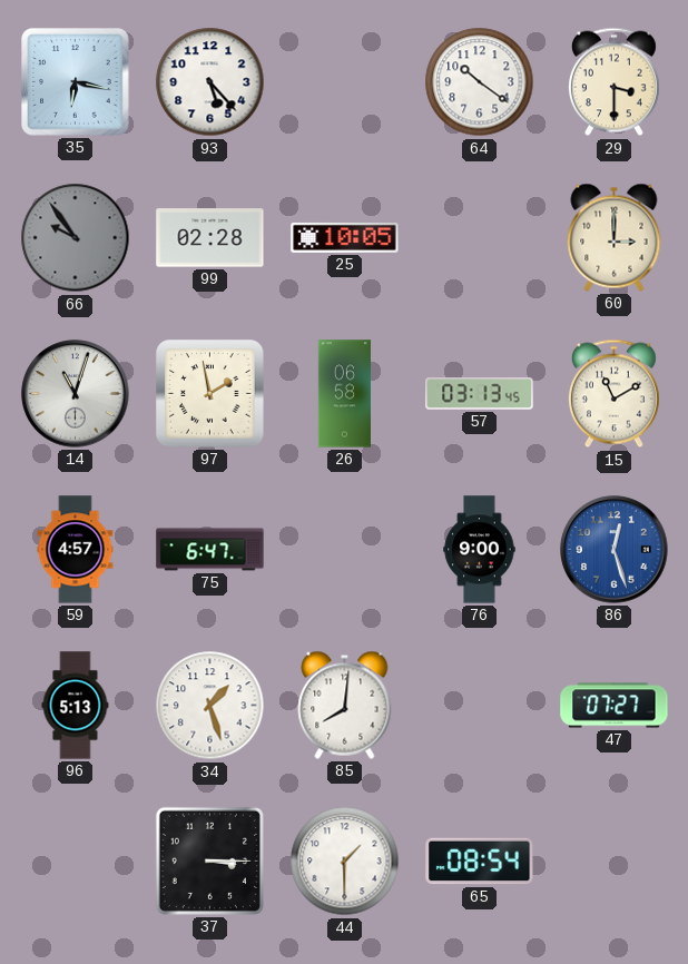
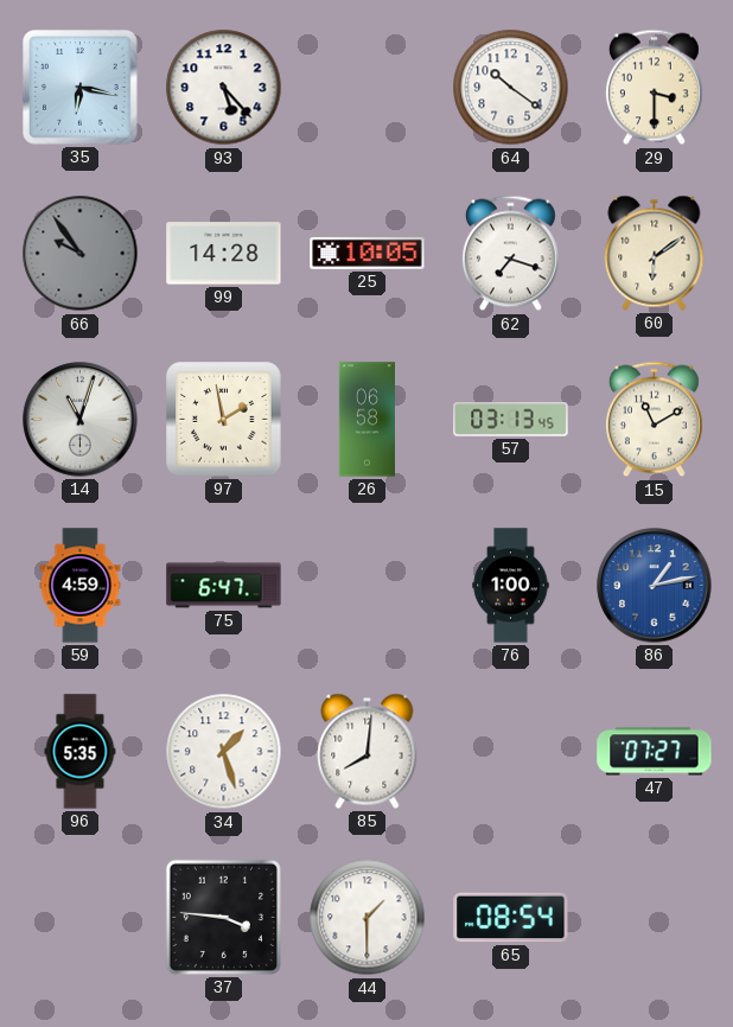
99: 02:28 -> 14:28 (224, 254)
62: none -> 7:18 (510, 254)
60: 3:00 -> 6:09 (655, 253)
59: 4:57 -> 4:59 (81, 586)
76: 9:00 -> 1:00 (511, 586)
86: 12:27 -> 1:13 (655, 586)
96: 5:13 -> 5:35 (81, 752)
37: 3:15 -> 3:46 (223, 917)
